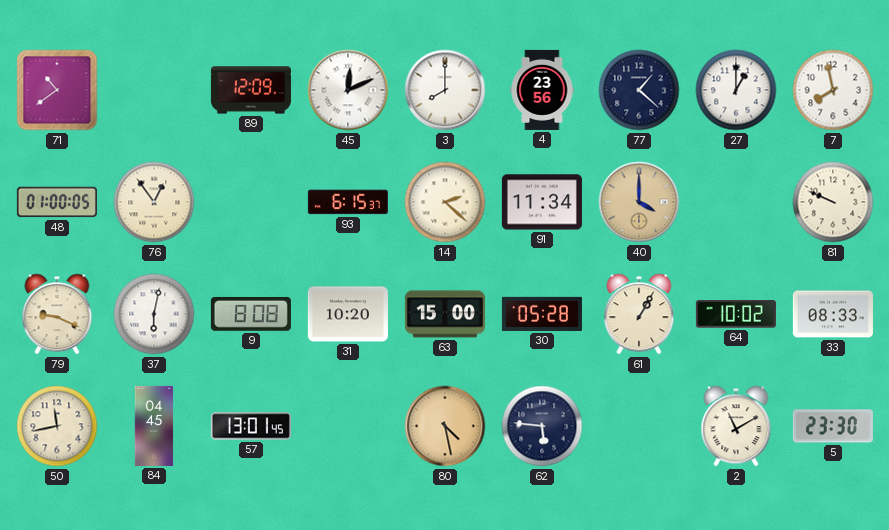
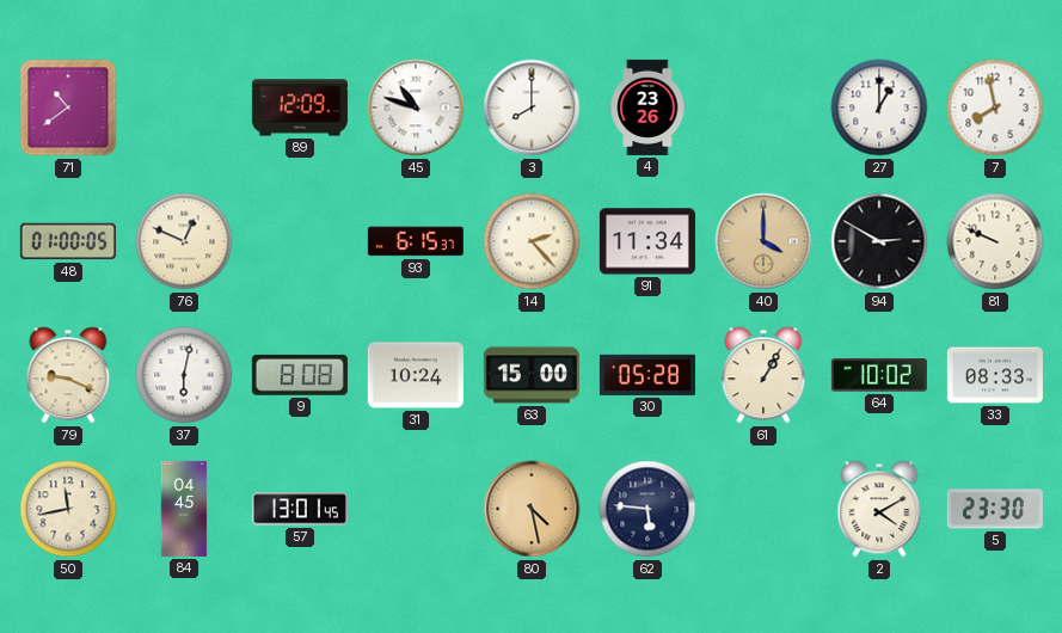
45: 12:11 -> 10:48 (416, 107)
4: 23:56 -> 23:26 (647, 107)
77: 1:22 -> none (639, 90)
76: 12:54 -> 12:49 (184, 241)
14: 2:22 -> 2:23 (532, 241)
94: none -> 2:50 (879, 241)
31: 10:20 -> 10:24 (416, 375)
2: 11:10 -> 4:10 (879, 509)
